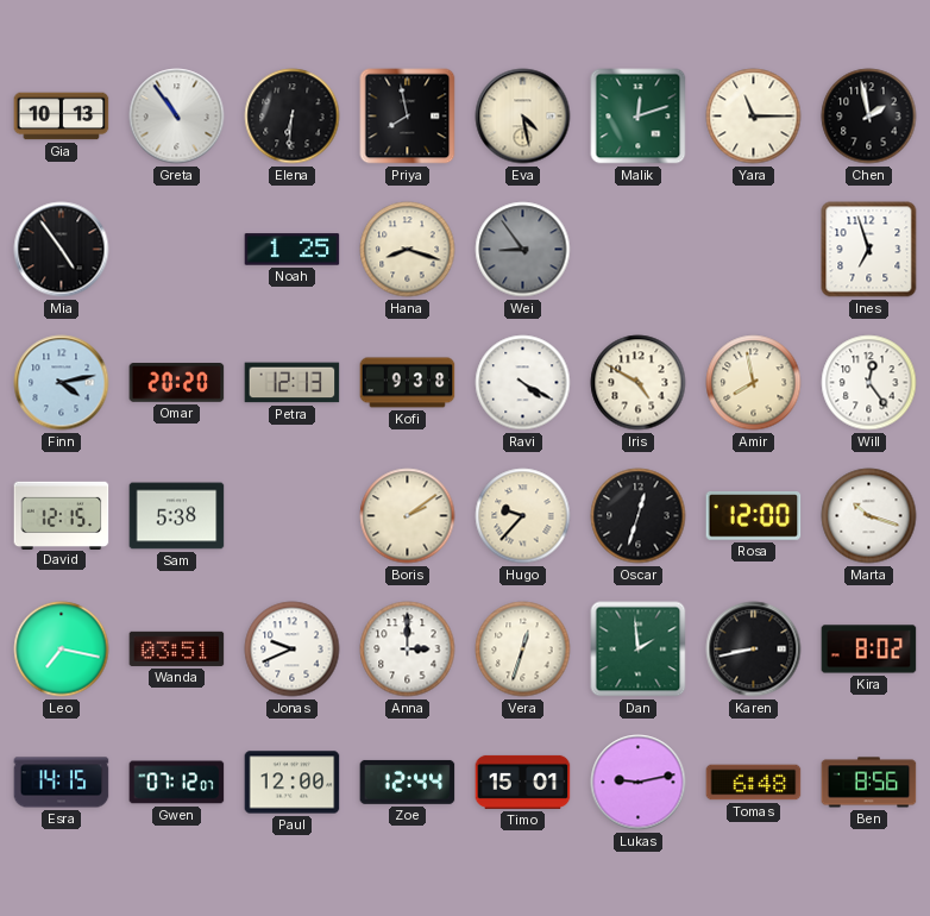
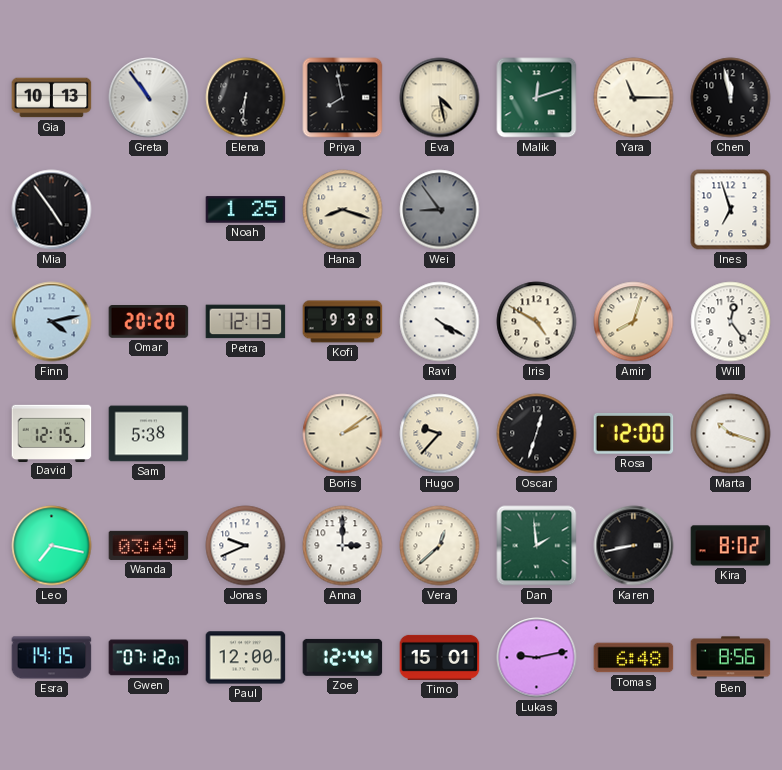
Chen: 1:58 -> 11:58 (731, 98)
Amir: 7:58 -> 8:03 (634, 322)
Wanda: 03:51 -> 03:49 (149, 545)
Vera: 12:33 -> 12:38 (440, 546)
